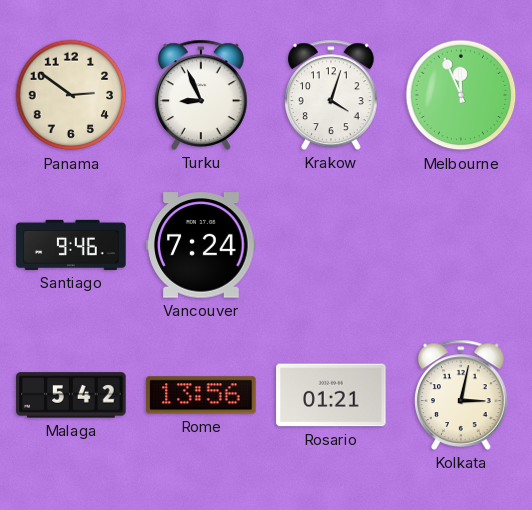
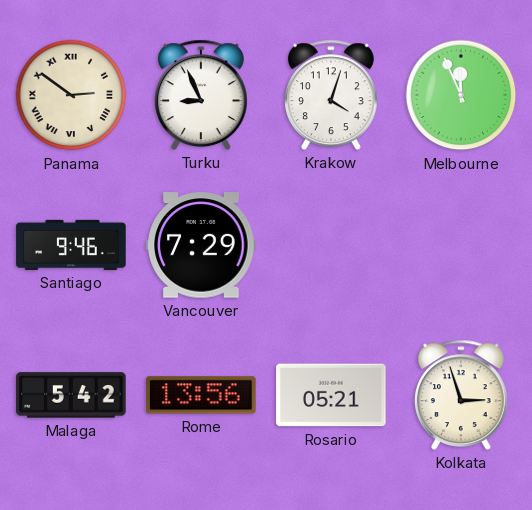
Panama numerals: Arabic -> Roman (71, 95)
Vancouver: 7:24 -> 7:29 (201, 245)
Rosario: 01:21 -> 05:21 (331, 395)
Kolkata: 3:02 -> 2:57 (462, 395)
